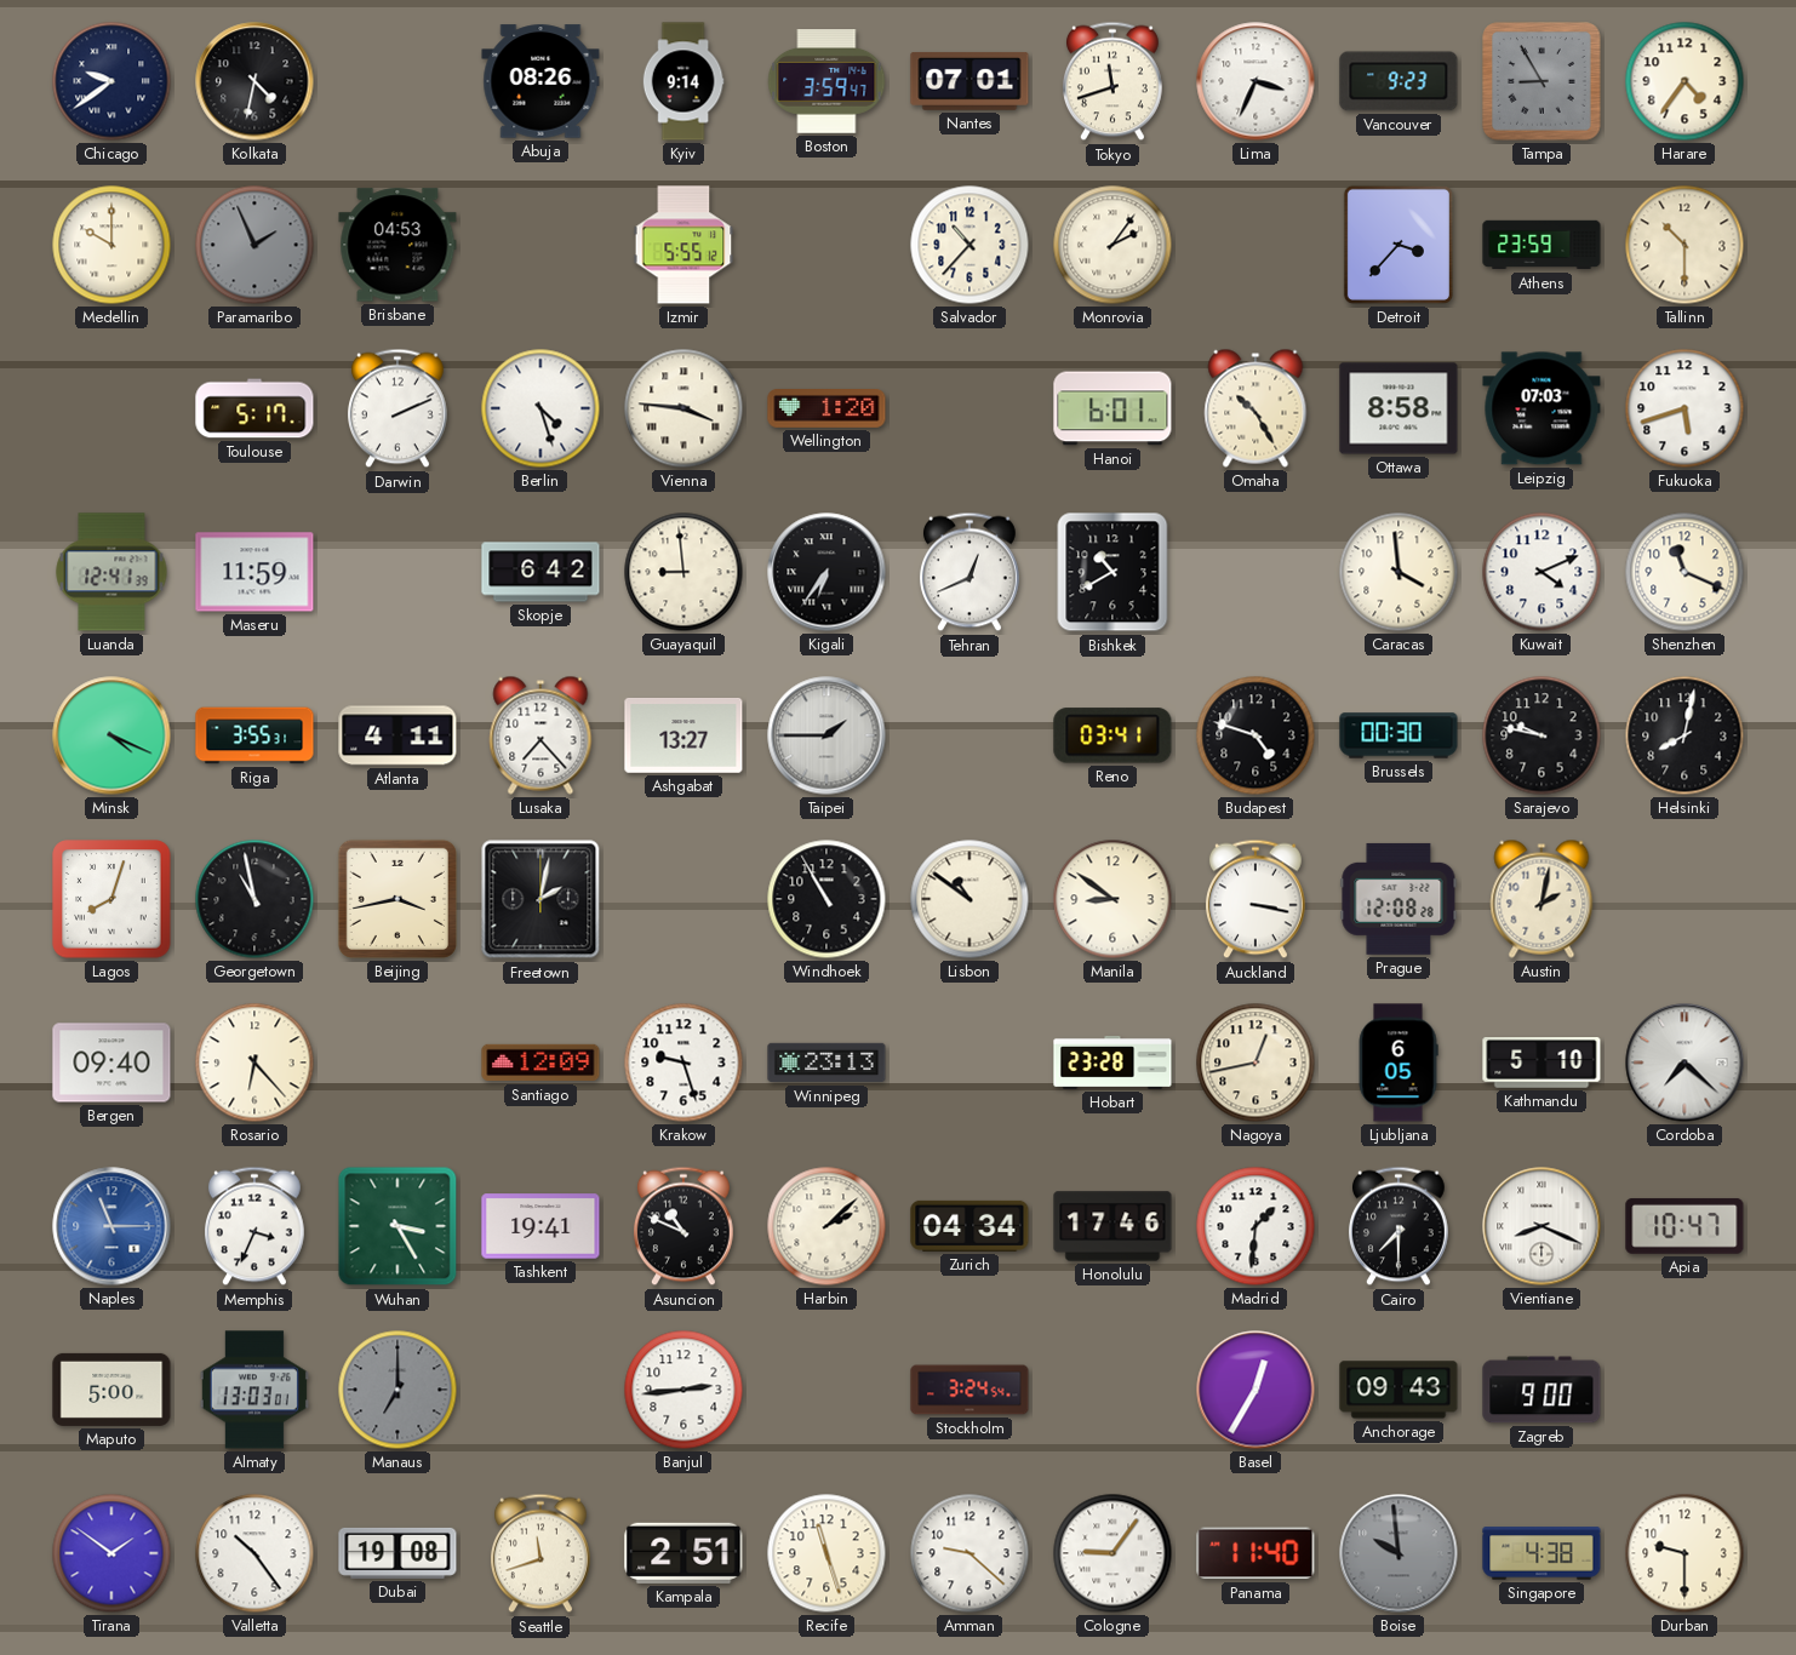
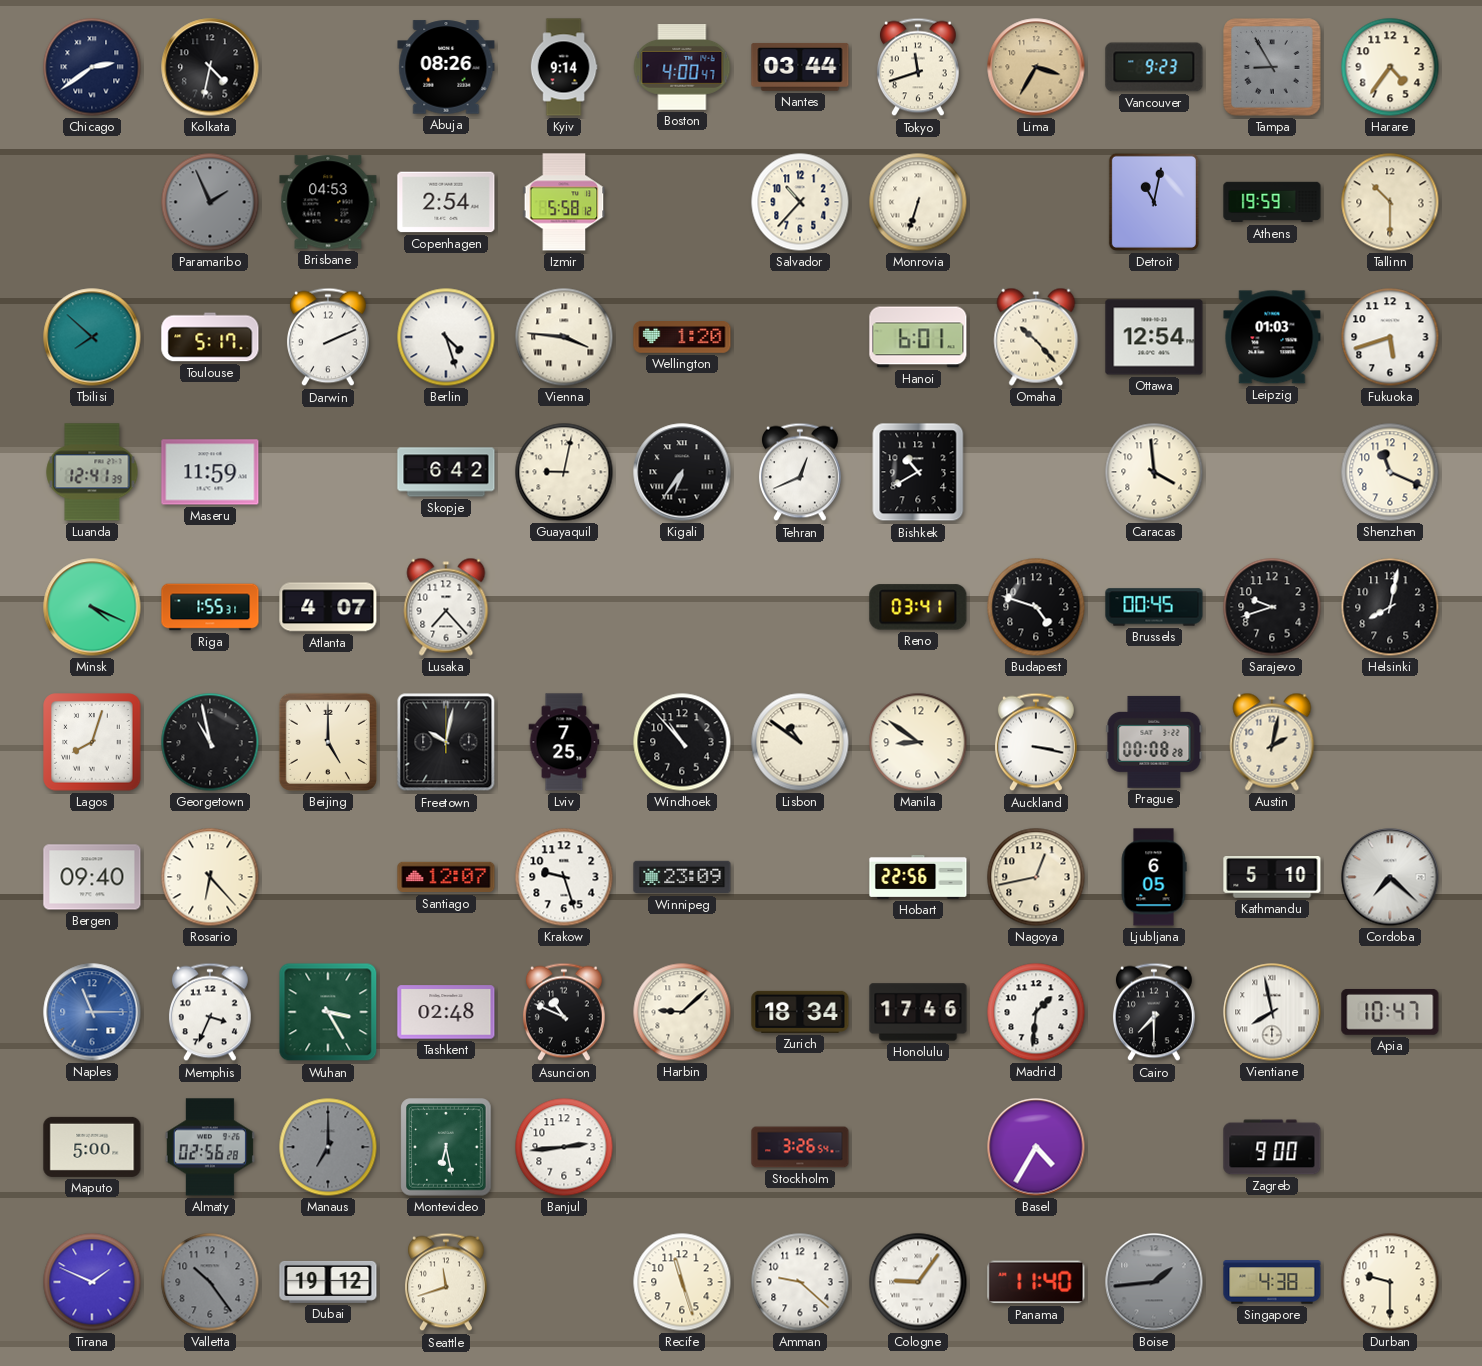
Chicago: 9:39 -> 2:39 (92, 67)
Boston: 3:59 -> 4:00 (682, 68)
Nantes: 07:01 -> 03:44 (800, 67)
Lima: 3:34 -> 3:35 (1036, 67)
Lima dial: white -> champagne (1036, 67)
Medellin: 10:00 -> none (111, 245)
Copenhagen: none -> 2:54 (446, 202)
Izmir: 5:55 -> 5:58 (564, 202)
Monrovia: 2:06 -> 6:33 (918, 202)
Detroit: 3:37 -> 11:02 (1154, 202)
Athens: 23:59 -> 19:59 (1272, 202)
Tbilisi: none -> 7:52 (92, 337)
Omaha: 10:25 -> 10:23 (1036, 337)
Ottawa: 8:58 -> 12:54 (1154, 337)
Leipzig: 07:03 -> 01:03 (1272, 337)
Guayaquil: 8:59 -> 9:02 (564, 472)
Kuwait: 4:11 -> none (1542, 572)
Riga: 3:55 -> 1:55 (210, 607)
Atlanta: 4:11 -> 4:07 (328, 607)
Ashgabat: 13:27 -> none (683, 735)
Taipei: 1:45 -> none (826, 735)
Brussels: 00:30 -> 00:45 (1154, 607)
Sarajevo: 9:47 -> 9:42 (1272, 607)
Beijing: 3:43 -> 5:00 (328, 742)
Freetown: 2:02 -> 10:02 (446, 742)
Lviv: none -> 7:25 (564, 742)
Windhoek: 10:55 -> 10:53 (682, 742)
Prague: 12:08 -> 00:08 (1154, 742)
Santiago: 12:09 -> 12:07 (446, 877)
Winnipeg: 23:13 -> 23:09 (682, 877)
Hobart: 23:28 -> 22:56 (918, 877)
Tashkent: 19:41 -> 02:48 (446, 1012)
Harbin: 2:08 -> 9:08 (682, 1012)
Zurich: 04:34 -> 18:34 (800, 1012)
Vientiane: 8:19 -> 7:58 (1272, 1012)
Almaty: 13:03 -> 02:56 (210, 1147)
Montevideo: none -> 6:28 (446, 1147)
Stockholm: 3:24 -> 3:26 (800, 1147)
Basel: 12:35 -> 4:35 (1036, 1147)
Anchorage: 09:43 -> none (1399, 1390)
Tirana: 1:51 -> 1:49 (92, 1282)
Valletta dial: white -> grey (210, 1282)
Dubai: 19:08 -> 19:12 (328, 1282)
Kampala: 2:51 -> none (683, 1553)
Boise: 9:59 -> 1:44 (1154, 1282)
